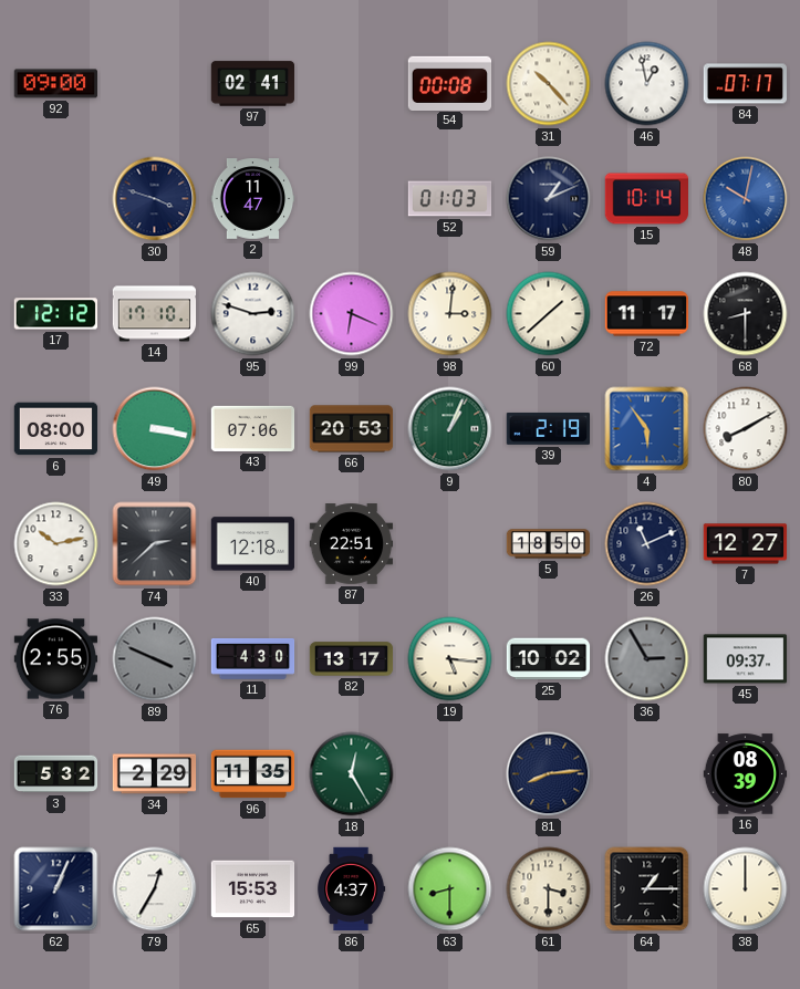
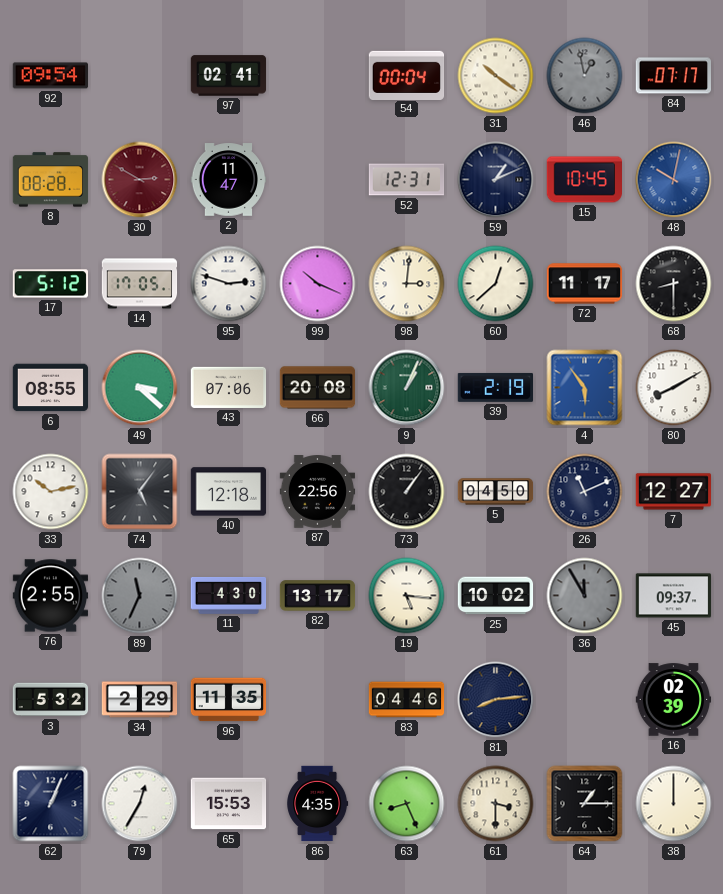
92: 09:00 -> 09:54 (50, 76)
54: 00:08 -> 00:04 (407, 75)
31: 10:23 -> 10:21 (496, 76)
46 dial: white -> grey (585, 76)
8: none -> 08:28 (51, 180)
30: 3:48 -> 2:50 (140, 180)
30 dial: navy -> burgundy (140, 180)
52: 01:03 -> 12:31 (407, 180)
15: 10:14 -> 10:45 (584, 180)
17: 12:12 -> 5:12 (50, 284)
14: 17:10 -> 17:05 (140, 284)
99: 6:19 -> 10:19 (318, 284)
60: 1:38 -> 12:38 (496, 284)
6: 08:00 -> 08:55 (51, 388)
49: 3:17 -> 3:22 (140, 388)
66: 20:53 -> 20:08 (318, 388)
74: 2:38 -> 5:06 (140, 492)
87: 22:51 -> 22:56 (318, 492)
73: none -> 1:06 (407, 492)
5: 18:50 -> 04:50 (496, 492)
89: 3:49 -> 11:34 (140, 596)
36: 2:55 -> 11:55 (585, 596)
18: 12:25 -> none (352, 774)
83: none -> 04:46 (407, 700)
16: 08:39 -> 02:39 (674, 700)
86: 4:37 -> 4:35 (318, 804)
63: 8:30 -> 8:26 (407, 804)
